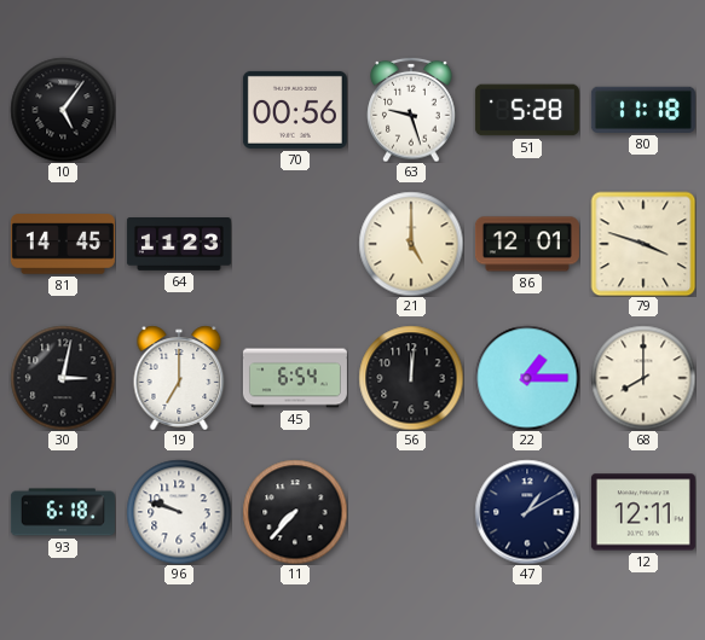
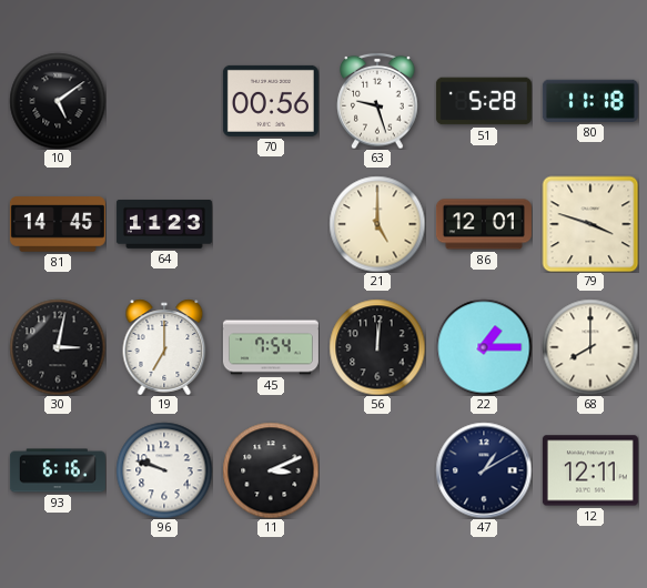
10: 5:06 -> 5:09 (58, 101)
45: 6:54 -> 7:54 (271, 347)
93: 6:18 -> 6:16 (58, 470)
11: 7:37 -> 3:11 (271, 470)
